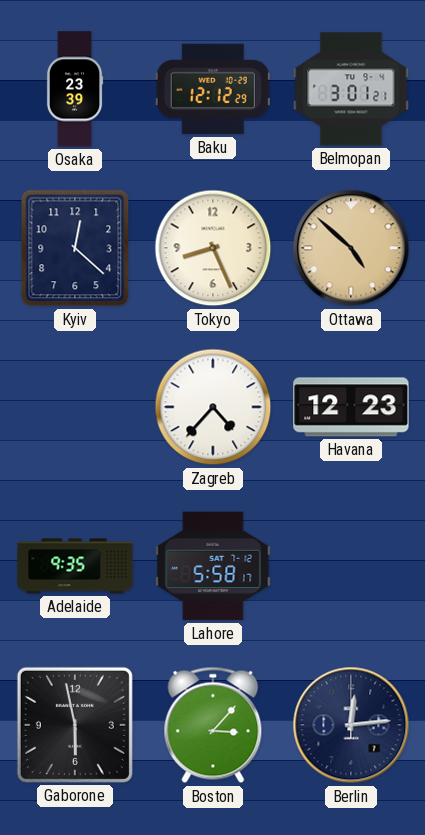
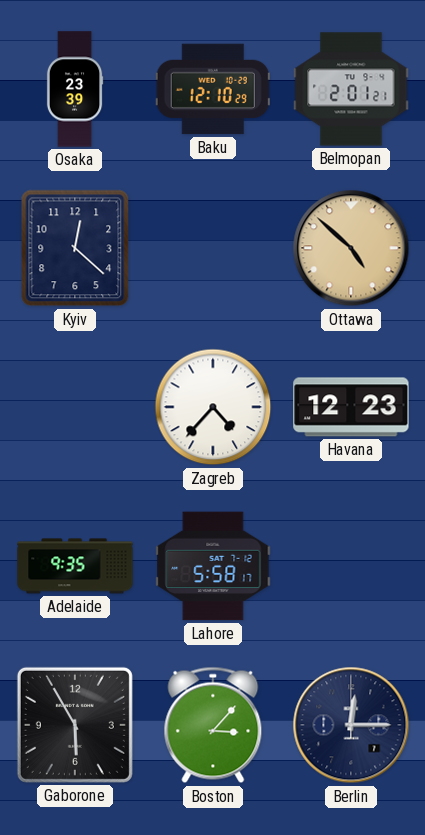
Baku: 12:12 -> 12:10 (213, 89)
Belmopan: 3:01 -> 2:01 (351, 89)
Tokyo: 8:26 -> none (213, 248)
Gaborone: 5:58 -> 5:55 (75, 725)
Berlin: 12:14 -> 12:15 (351, 725)
